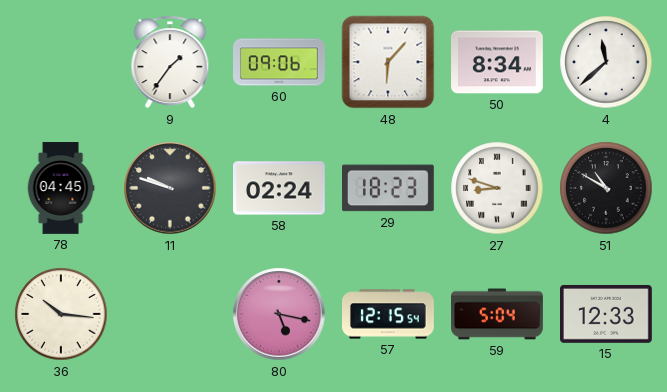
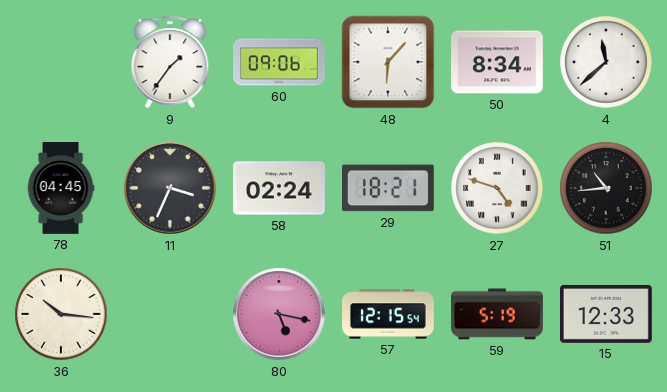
11: 9:48 -> 3:34 (170, 188)
29: 18:23 -> 18:21 (389, 188)
27: 8:48 -> 4:48 (497, 188)
51: 10:50 -> 10:44 (606, 188)
59: 5:04 -> 5:19 (497, 314)
